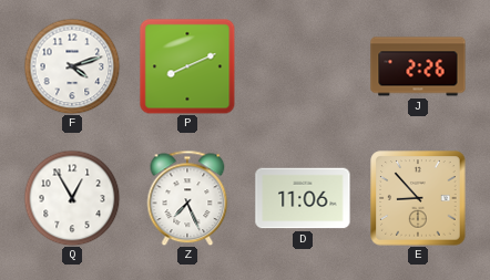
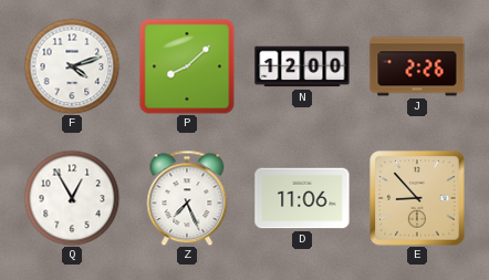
P: 8:11 -> 8:08 (187, 66)
N: none -> 12:00 (302, 66)
